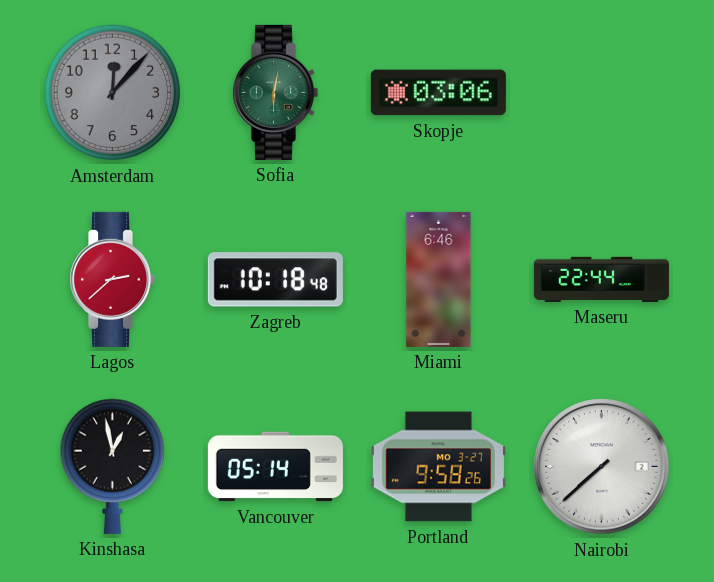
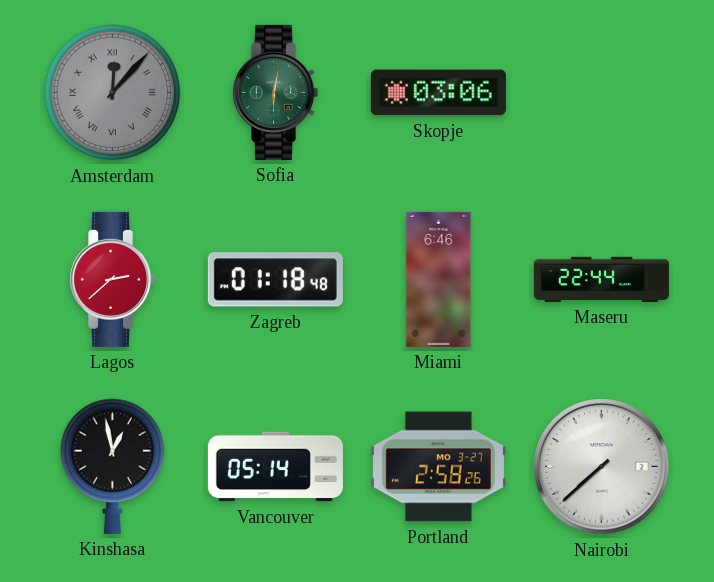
Amsterdam numerals: Arabic -> Roman (113, 93)
Zagreb: 10:18 -> 01:18 (275, 280)
Portland: 9:58 -> 2:58 (438, 467)
